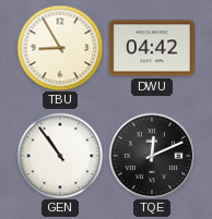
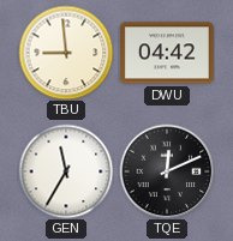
TBU: 8:55 -> 8:59 (66, 53)
GEN: 10:54 -> 11:35 (66, 171)
